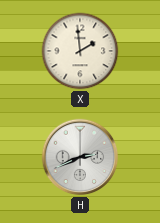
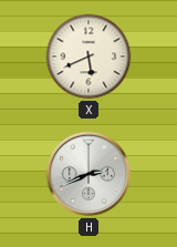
X: 1:59 -> 5:41 (88, 56)
